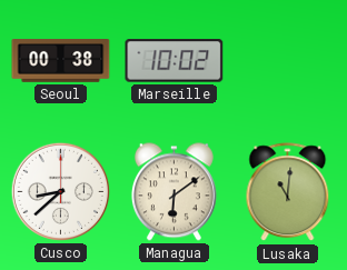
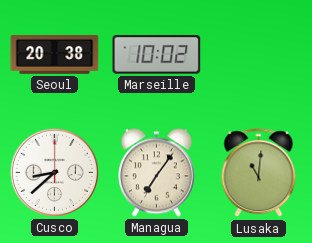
Seoul: 00:38 -> 20:38 (55, 55)
Managua: 6:09 -> 7:06 (156, 173)
